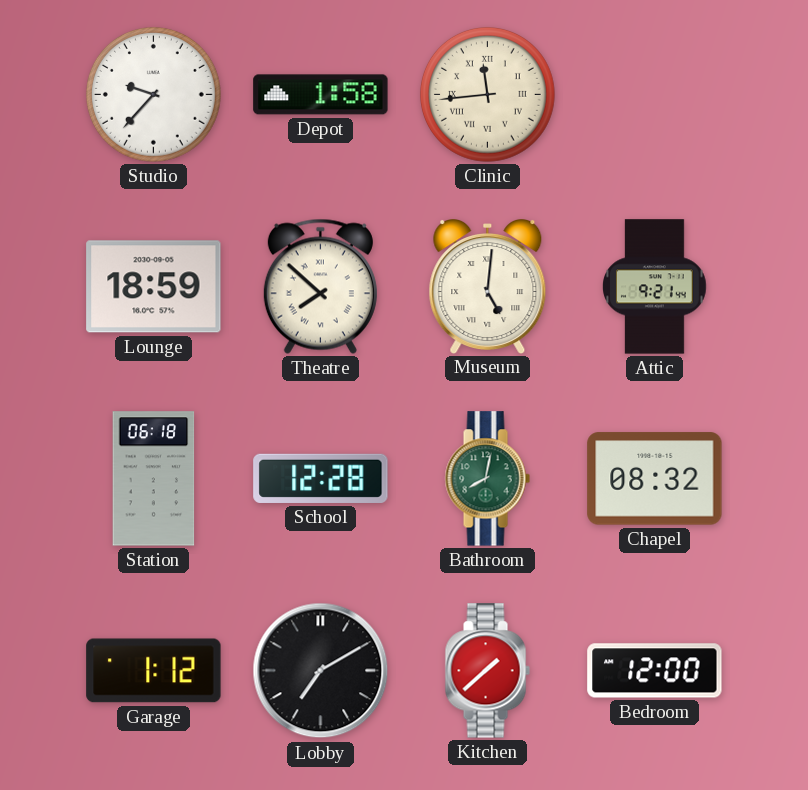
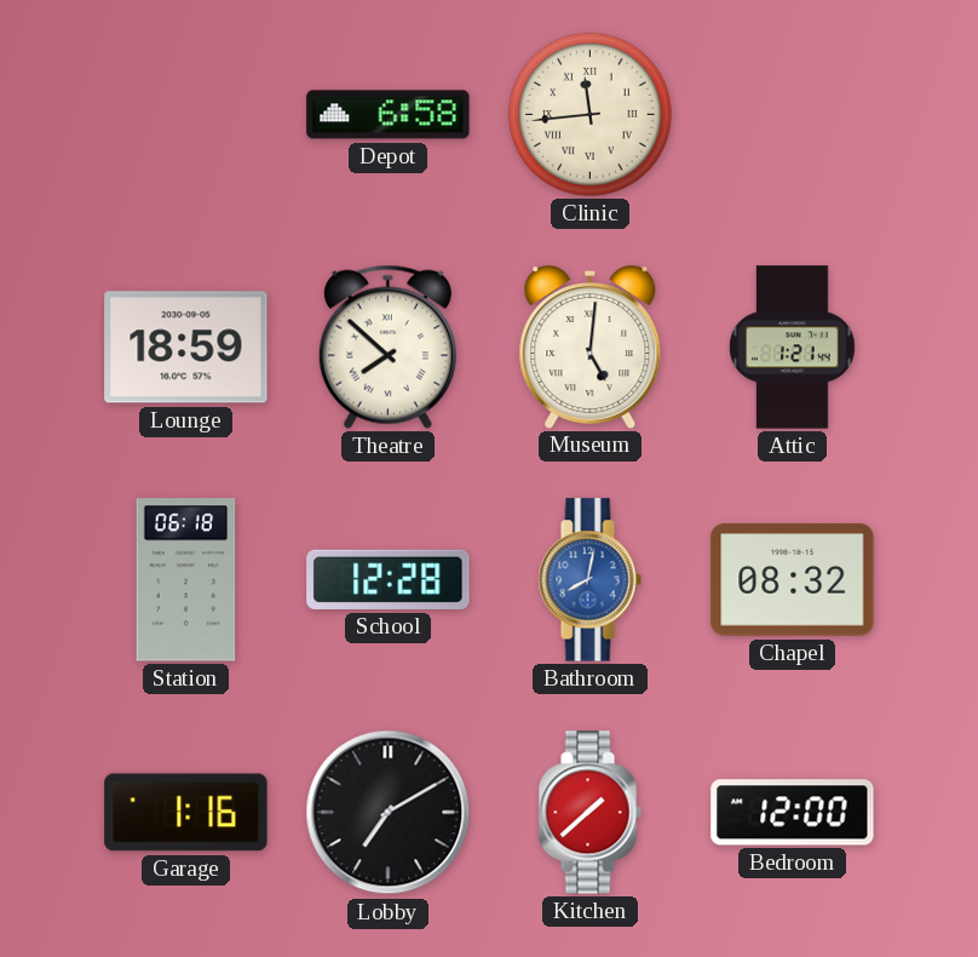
Studio: 9:37 -> none (153, 94)
Depot: 1:58 -> 6:58 (389, 115)
Attic: 9:21 -> 1:21 (793, 348)
Bathroom dial: green -> blue (589, 580)
Garage: 1:12 -> 1:16 (186, 813)
